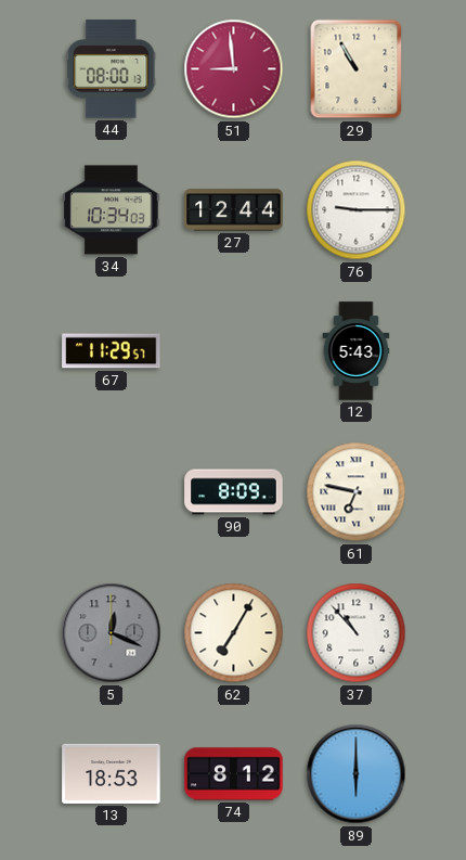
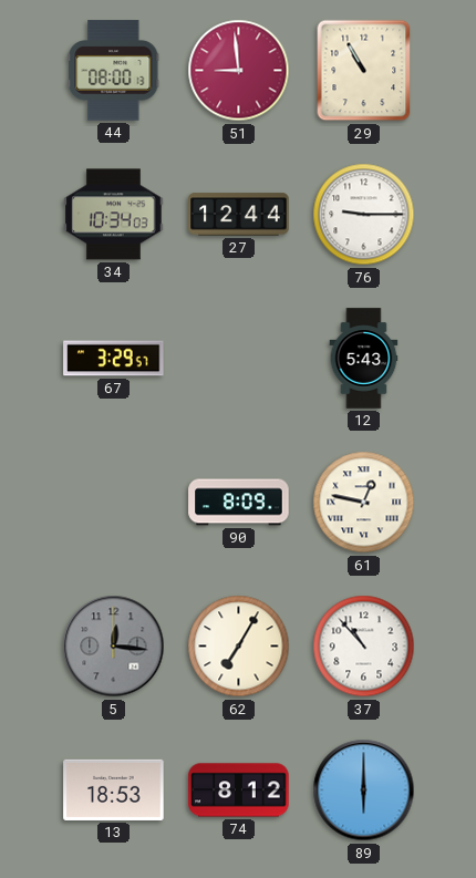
67: 11:29 -> 3:29 (114, 359)
61: 6:47 -> 12:47 (364, 503)
5: 12:19 -> 12:16 (114, 647)
